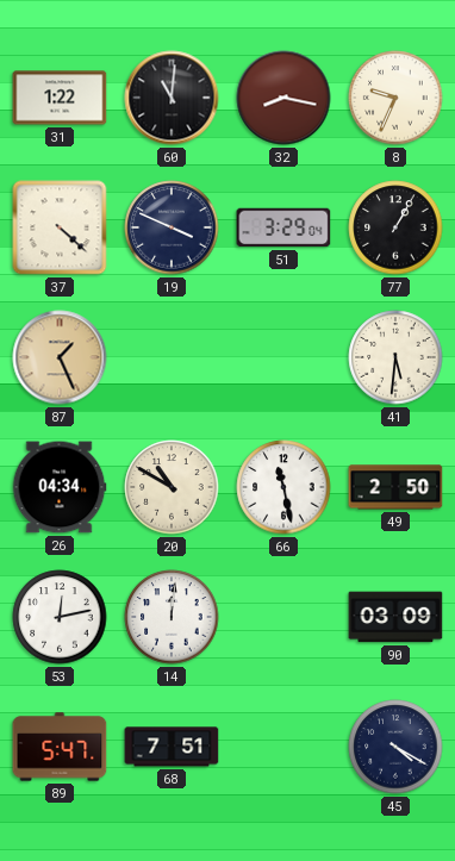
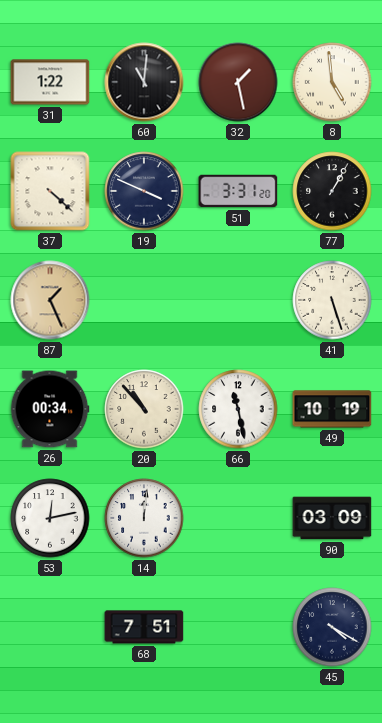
32: 8:17 -> 1:28 (238, 82)
8: 9:34 -> 4:59 (332, 82)
51: 3:29 -> 3:31 (238, 191)
41: 5:31 -> 5:27 (332, 300)
26: 04:34 -> 00:34 (50, 409)
20: 10:50 -> 10:53 (144, 409)
49: 2:50 -> 10:19 (332, 409)
89: 5:47 -> none (60, 747)
